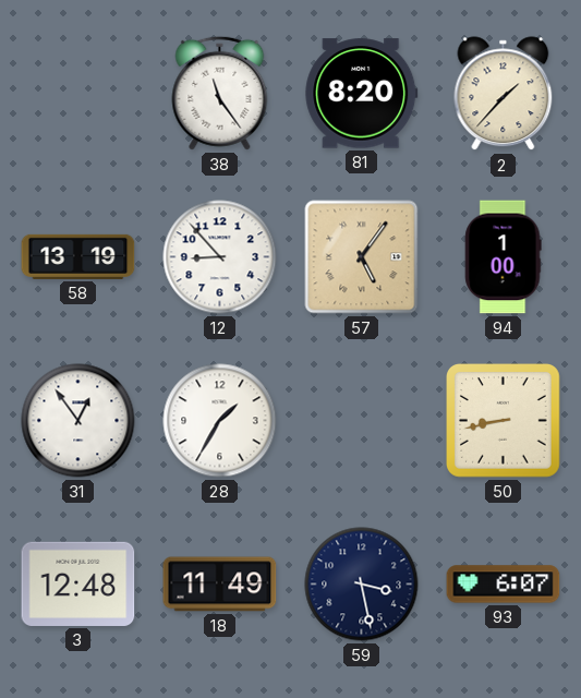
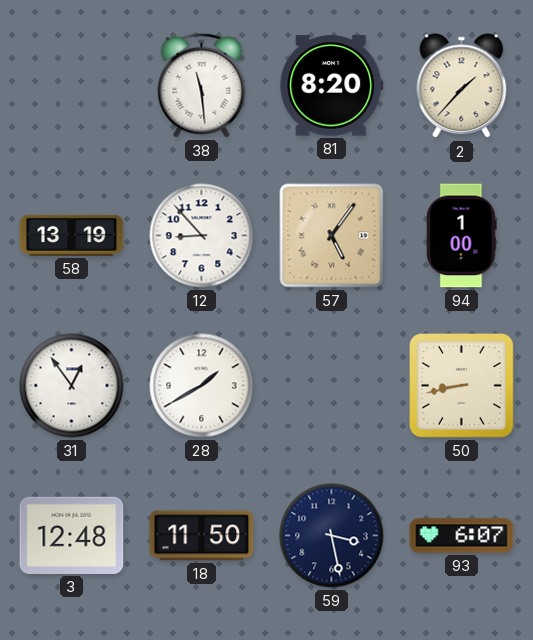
38: 11:24 -> 11:29 (202, 85)
28: 1:35 -> 1:40 (202, 386)
18: 11:49 -> 11:50 (202, 536)
